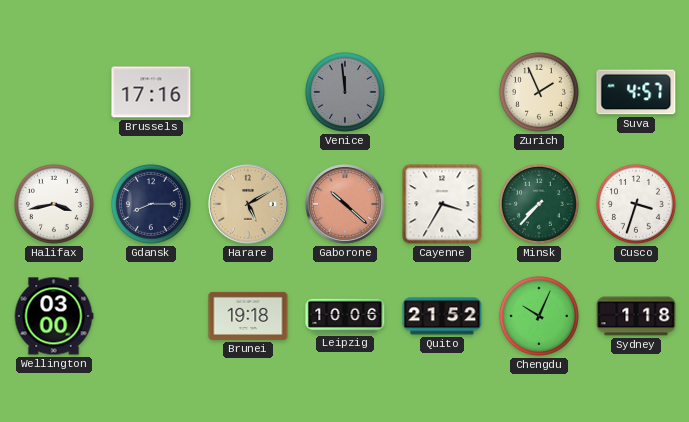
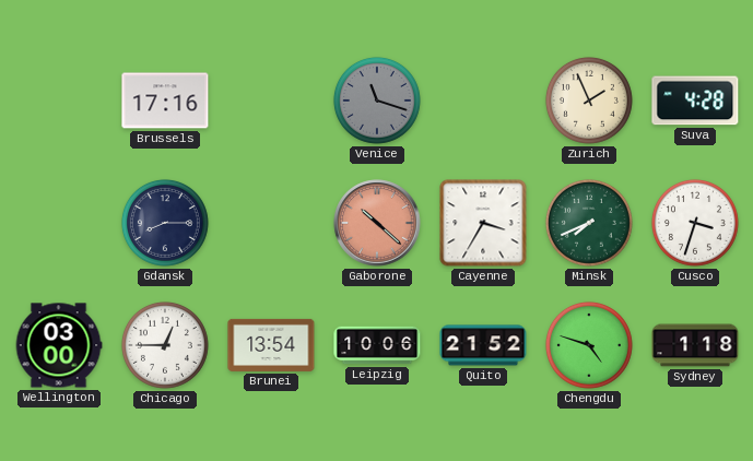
Venice: 11:59 -> 11:18 (377, 101)
Suva: 4:57 -> 4:28 (695, 101)
Halifax: 3:43 -> none (54, 204)
Harare: 5:10 -> none (248, 204)
Minsk: 7:37 -> 7:41 (589, 223)
Chicago: none -> 12:45 (165, 345)
Brunei: 19:18 -> 13:54 (271, 345)
Chengdu: 10:04 -> 4:48 (589, 345)
